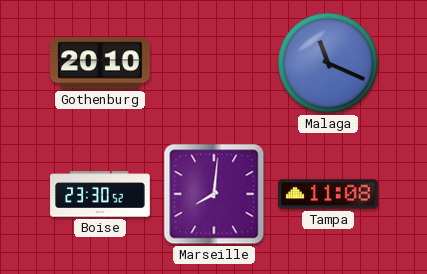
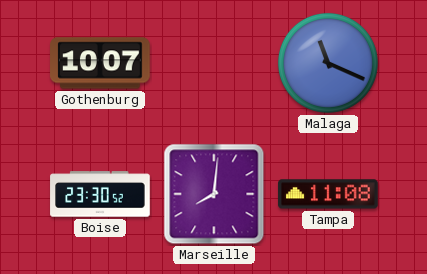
Gothenburg: 20:10 -> 10:07 (100, 63)
